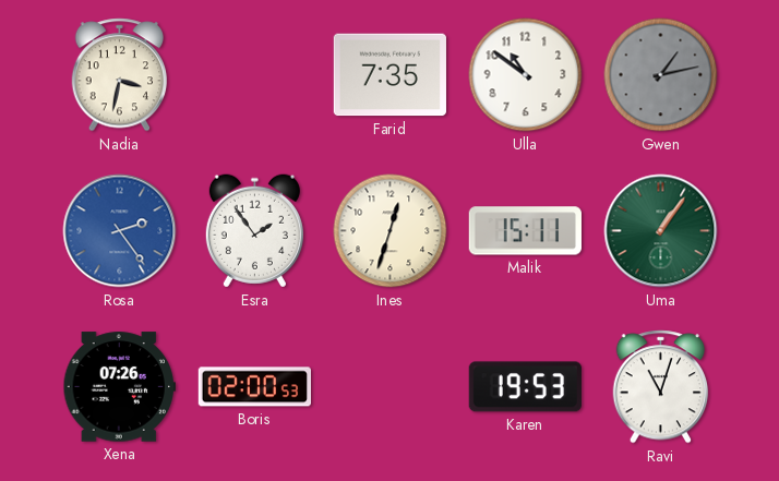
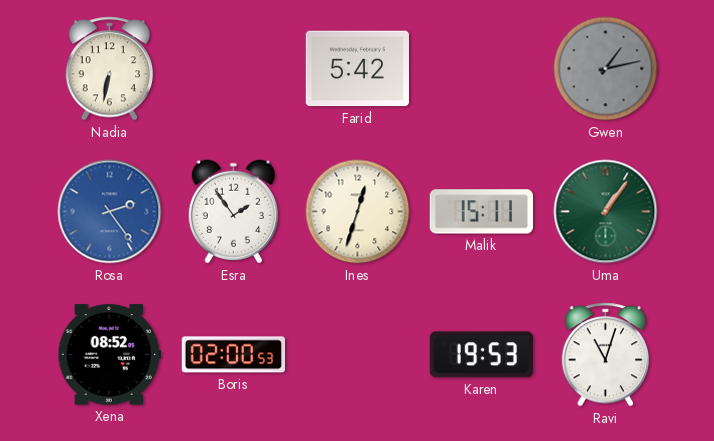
Nadia: 3:32 -> 6:32 (110, 69)
Farid: 7:35 -> 5:42 (357, 69)
Ulla: 10:51 -> none (526, 75)
Xena: 07:26 -> 08:52 (109, 355)
